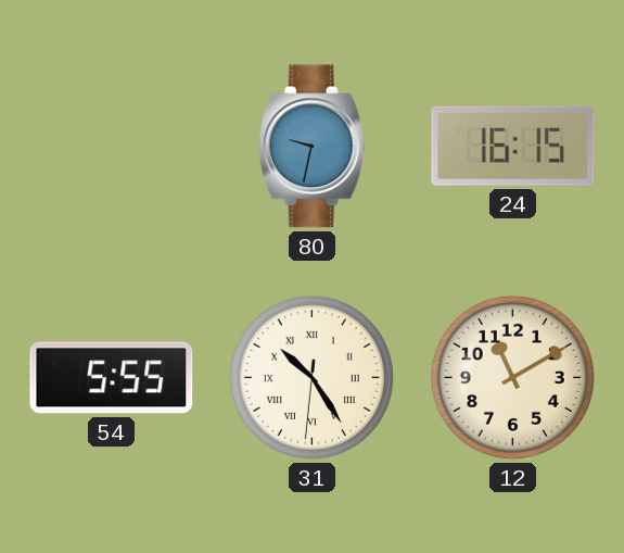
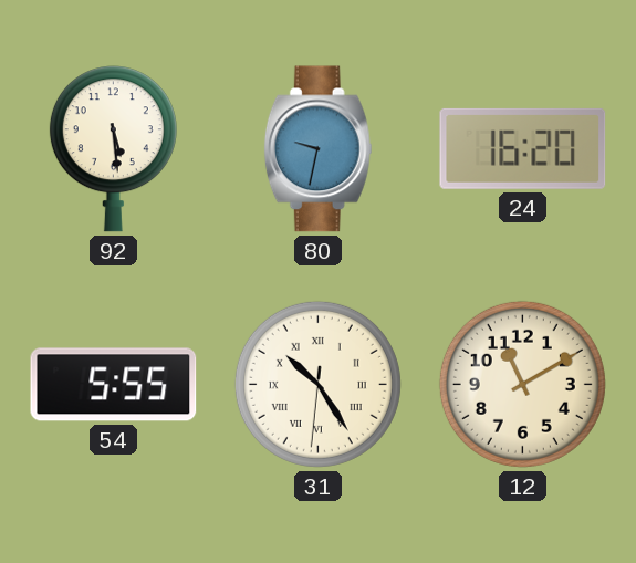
92: none -> 5:29 (113, 149)
24: 16:15 -> 16:20 (523, 148)
